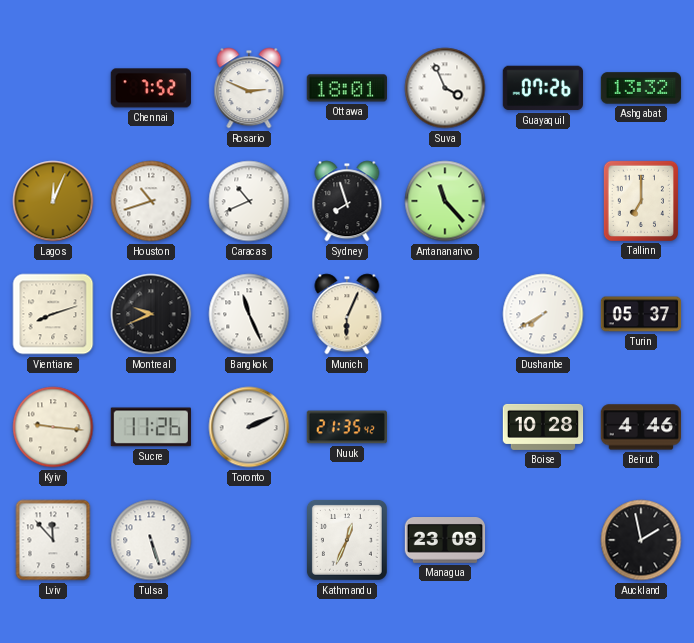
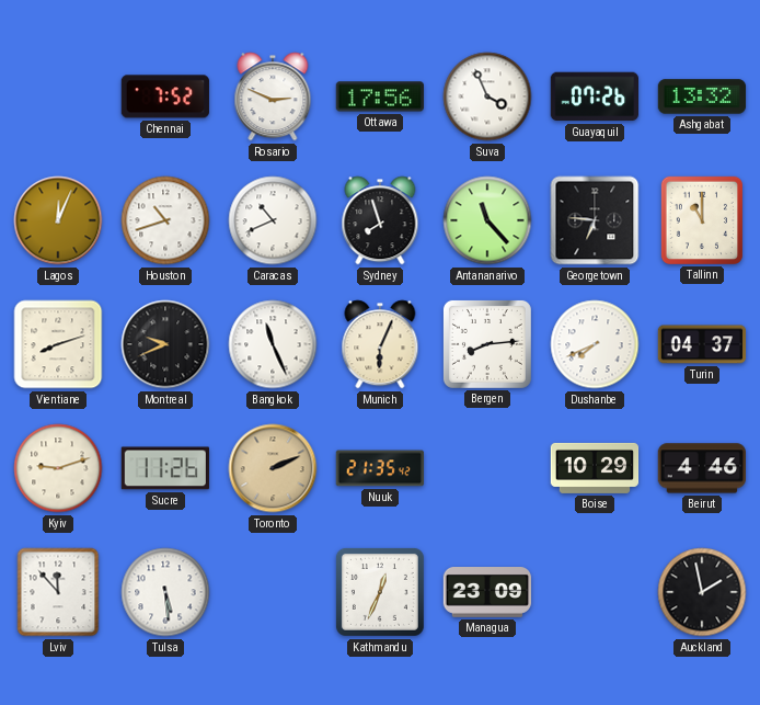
Ottawa: 18:01 -> 17:56 (379, 96)
Georgetown: none -> 6:46 (595, 220)
Tallinn: 7:00 -> 11:00 (701, 219)
Bergen: none -> 8:14 (487, 344)
Dushanbe: 7:40 -> 7:41 (595, 344)
Turin: 05:37 -> 04:37 (702, 344)
Kyiv: 9:16 -> 9:12 (58, 468)
Toronto dial: white -> champagne (273, 468)
Boise: 10:28 -> 10:29 (595, 468)
Tulsa: 5:27 -> 5:29 (165, 592)
